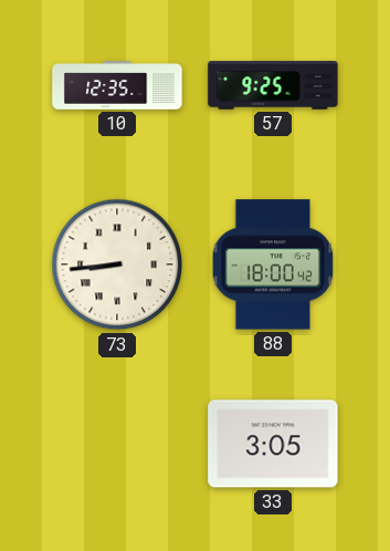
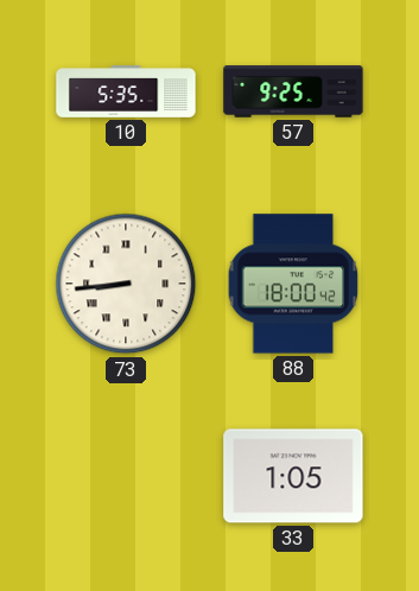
10: 12:35 -> 5:35 (126, 91)
33: 3:05 -> 1:05 (293, 476)
